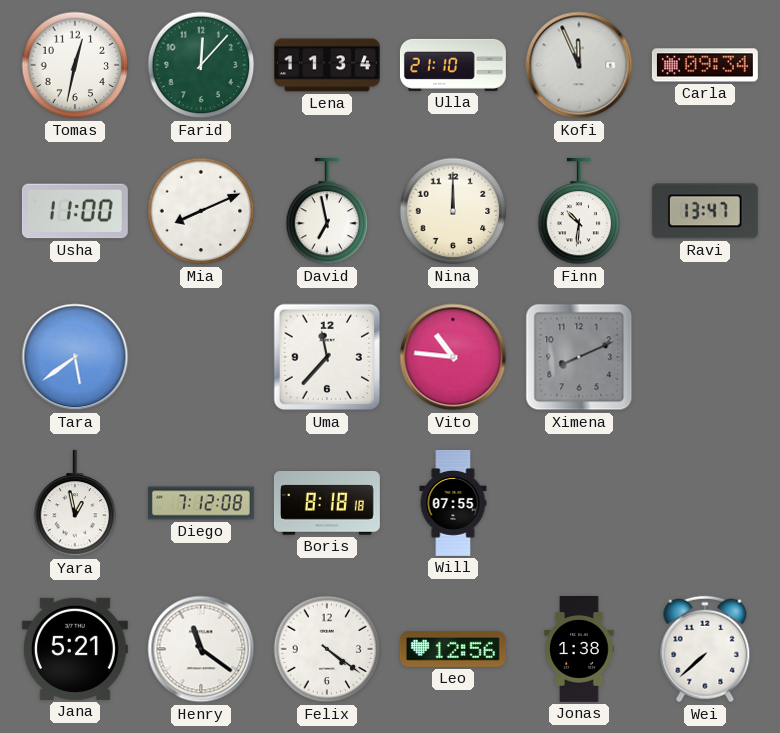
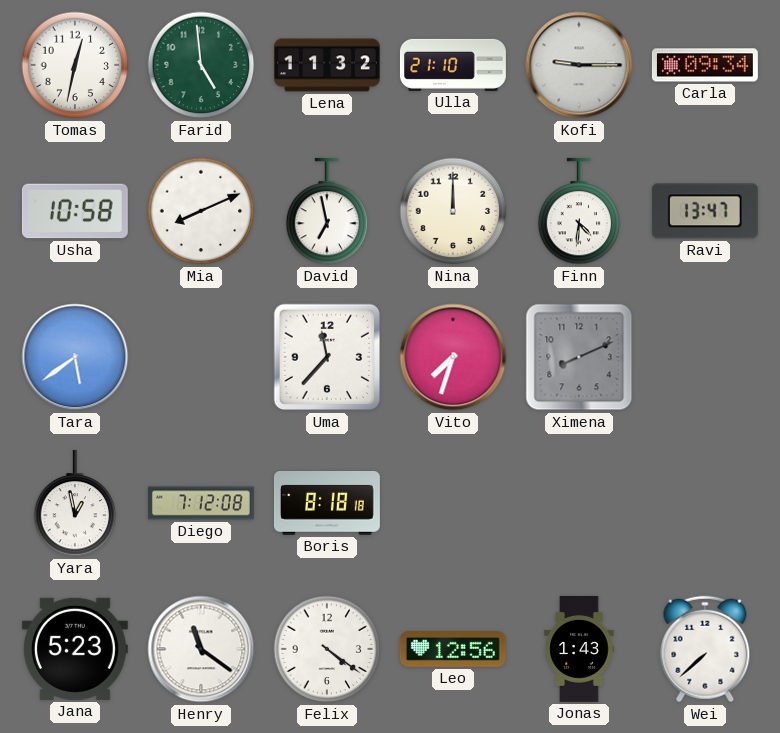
Farid: 12:07 -> 4:59 (201, 65)
Lena: 11:34 -> 11:32 (327, 65)
Kofi: 11:56 -> 9:15 (579, 65)
Usha: 11:00 -> 10:58 (75, 211)
Finn: 10:31 -> 4:31 (579, 211)
Vito: 10:46 -> 7:33 (453, 357)
Will: 07:55 -> none (453, 503)
Jana: 5:21 -> 5:23 (75, 649)
Jonas: 1:38 -> 1:43 (579, 649)
